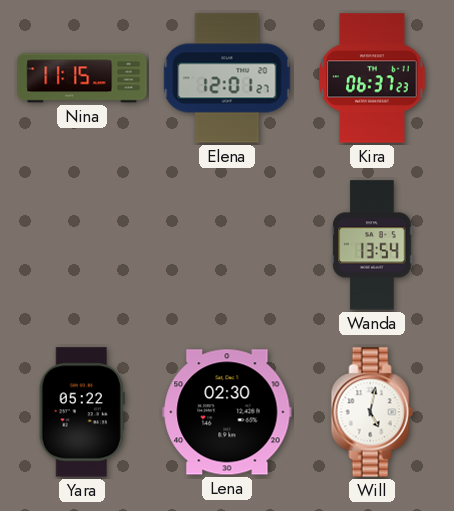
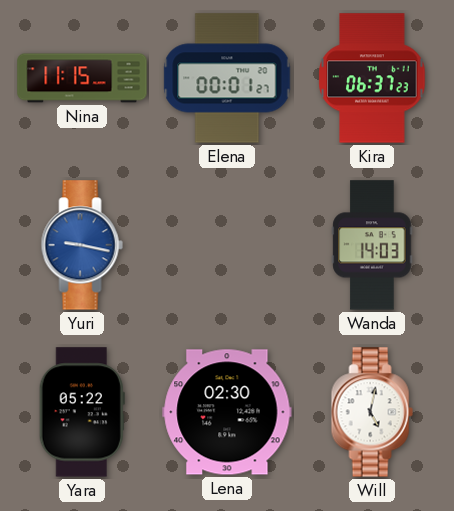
Elena: 12:01 -> 00:01 (227, 78)
Yuri: none -> 9:17 (82, 245)
Wanda: 13:54 -> 14:03 (372, 245)
